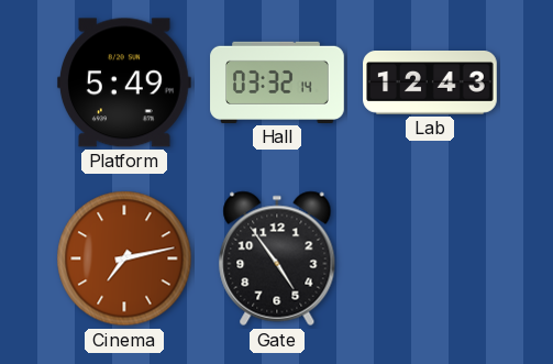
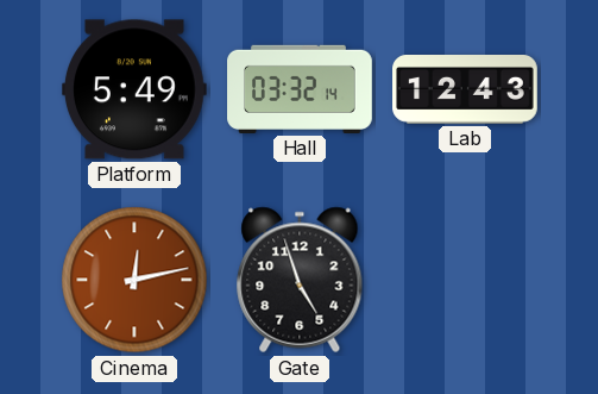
Cinema: 7:13 -> 12:13 (134, 280)
Gate: 4:54 -> 4:57 (300, 280)
